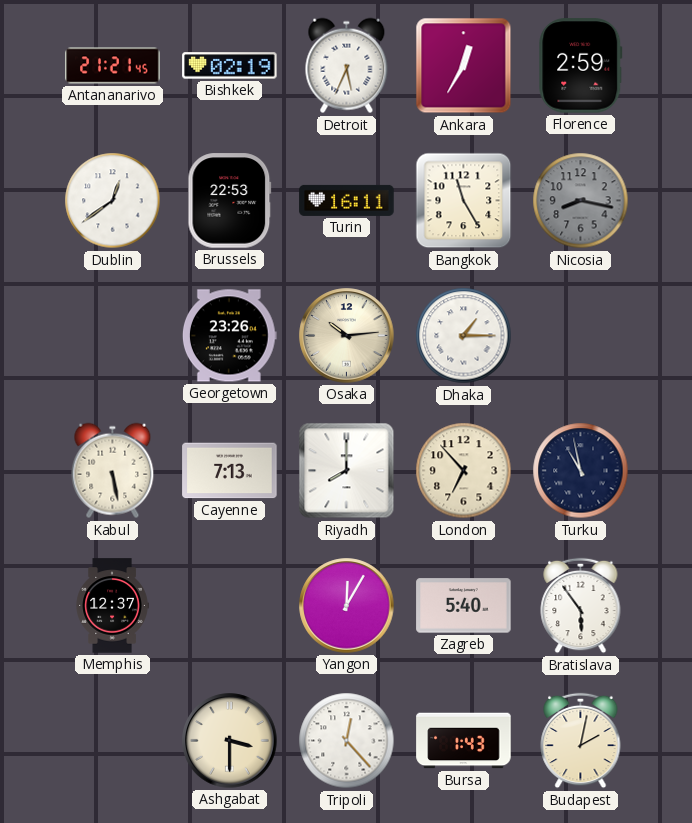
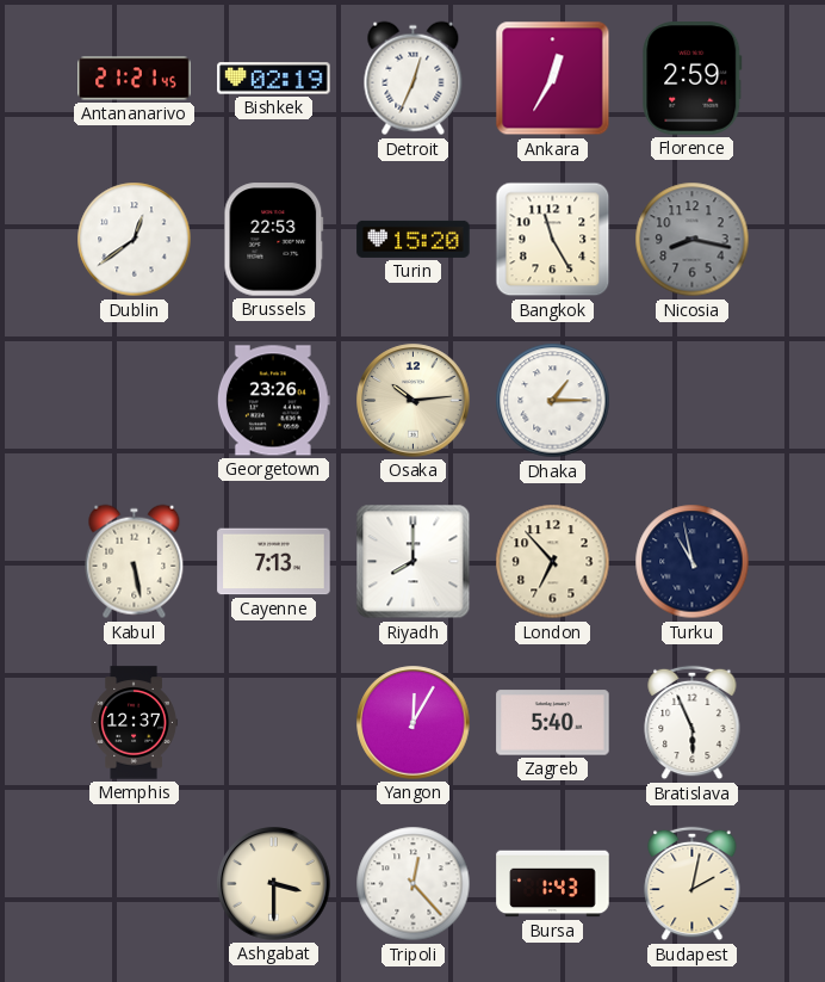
Detroit: 5:34 -> 12:34 (414, 79)
Turin: 16:11 -> 15:20 (414, 239)
Bratislava: 5:54 -> 5:56 (693, 723)
